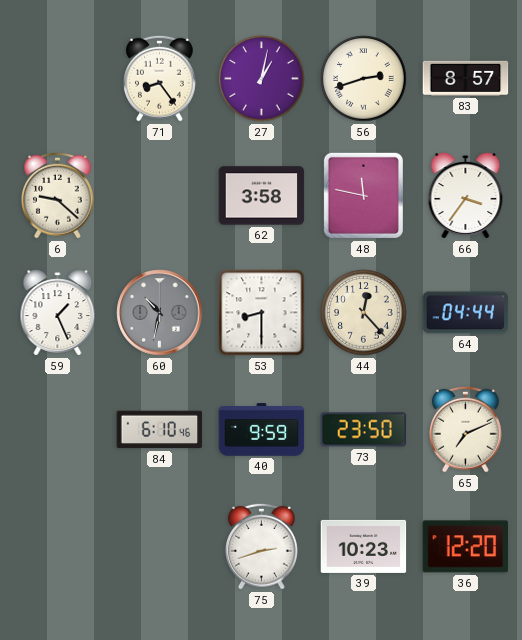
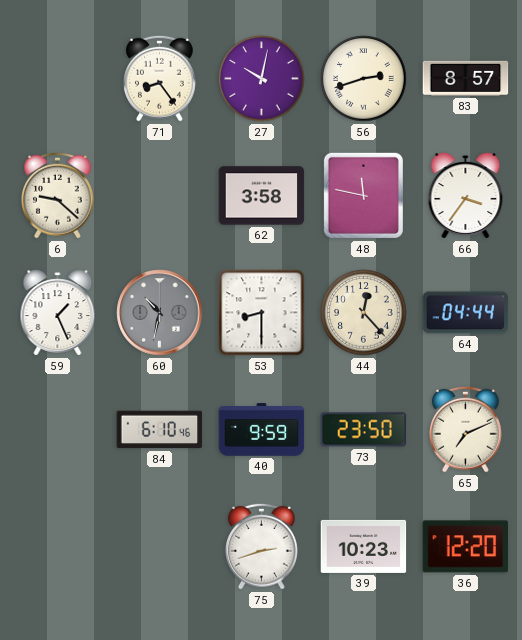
27: 1:02 -> 10:02 (262, 79)
